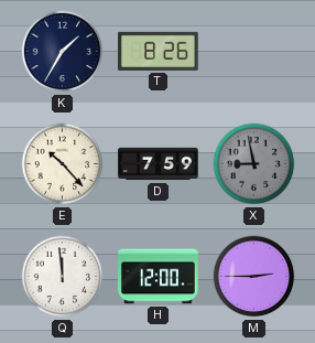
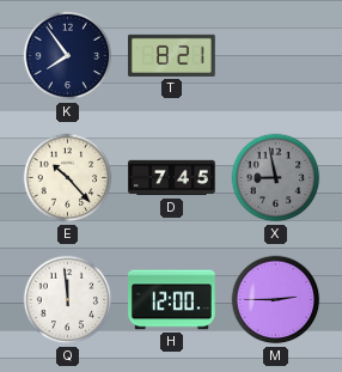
K: 1:35 -> 7:54 (68, 56)
T: 8:26 -> 8:21 (172, 55)
D: 7:59 -> 7:45 (172, 178)
